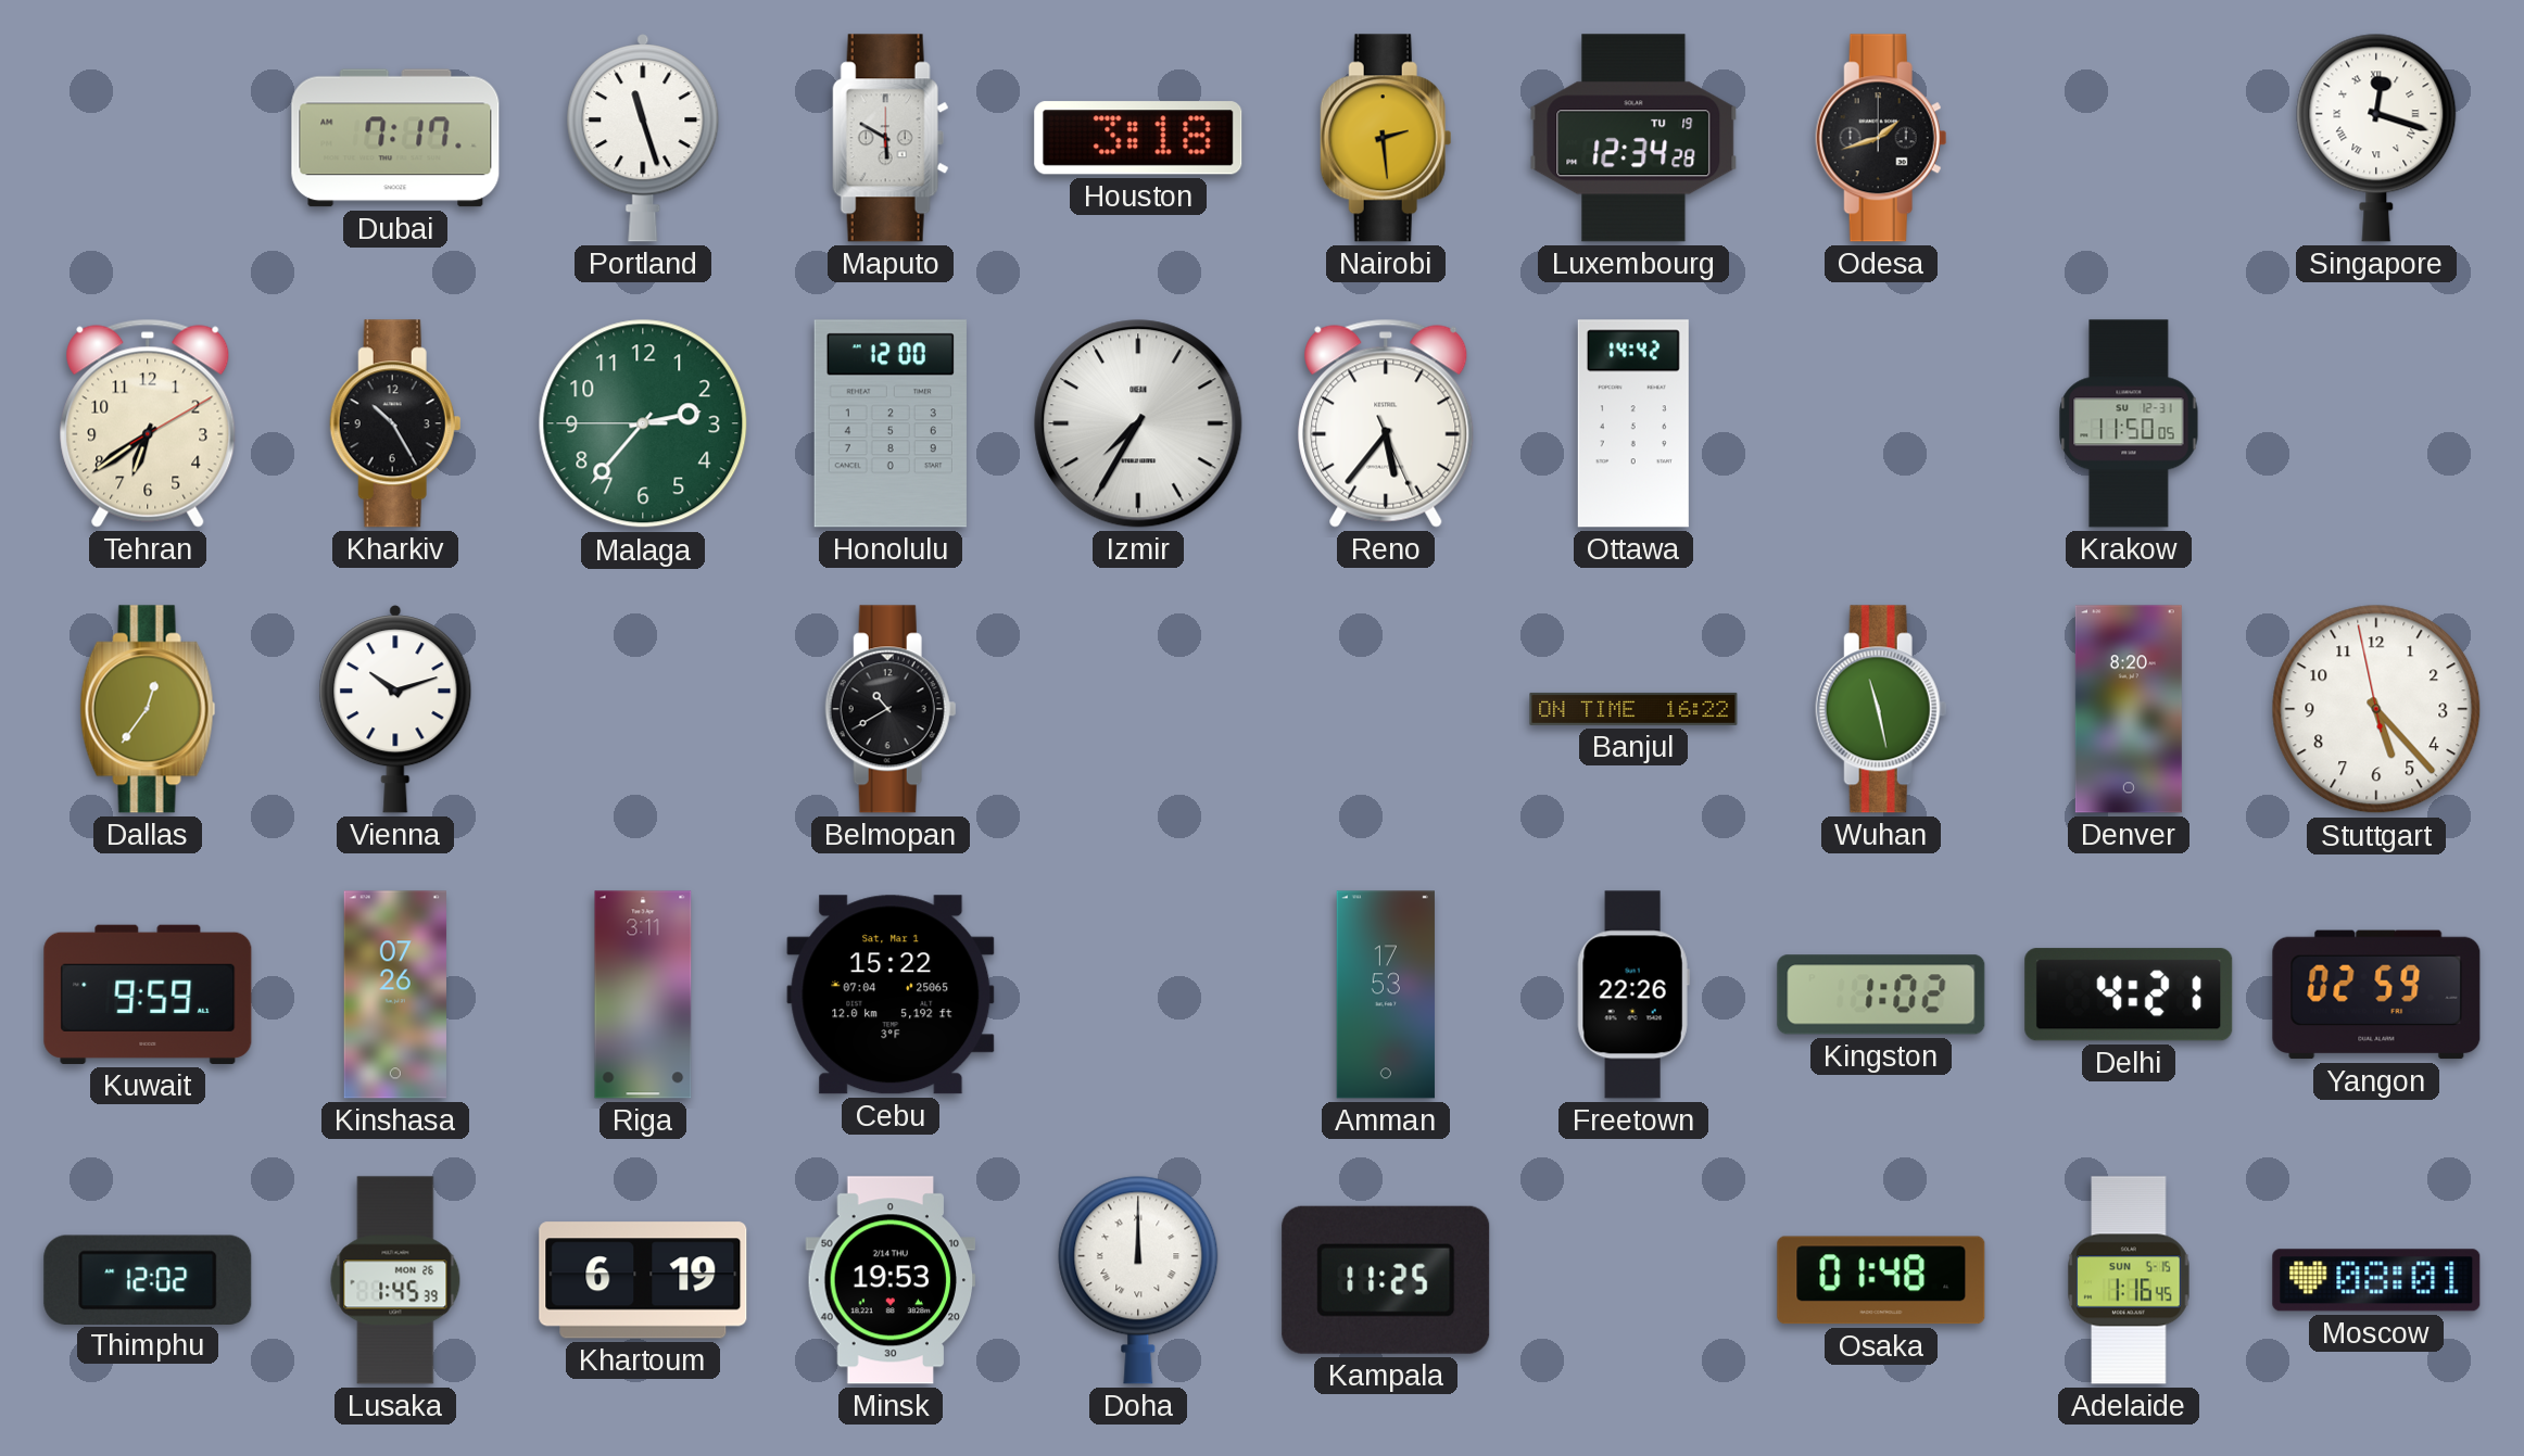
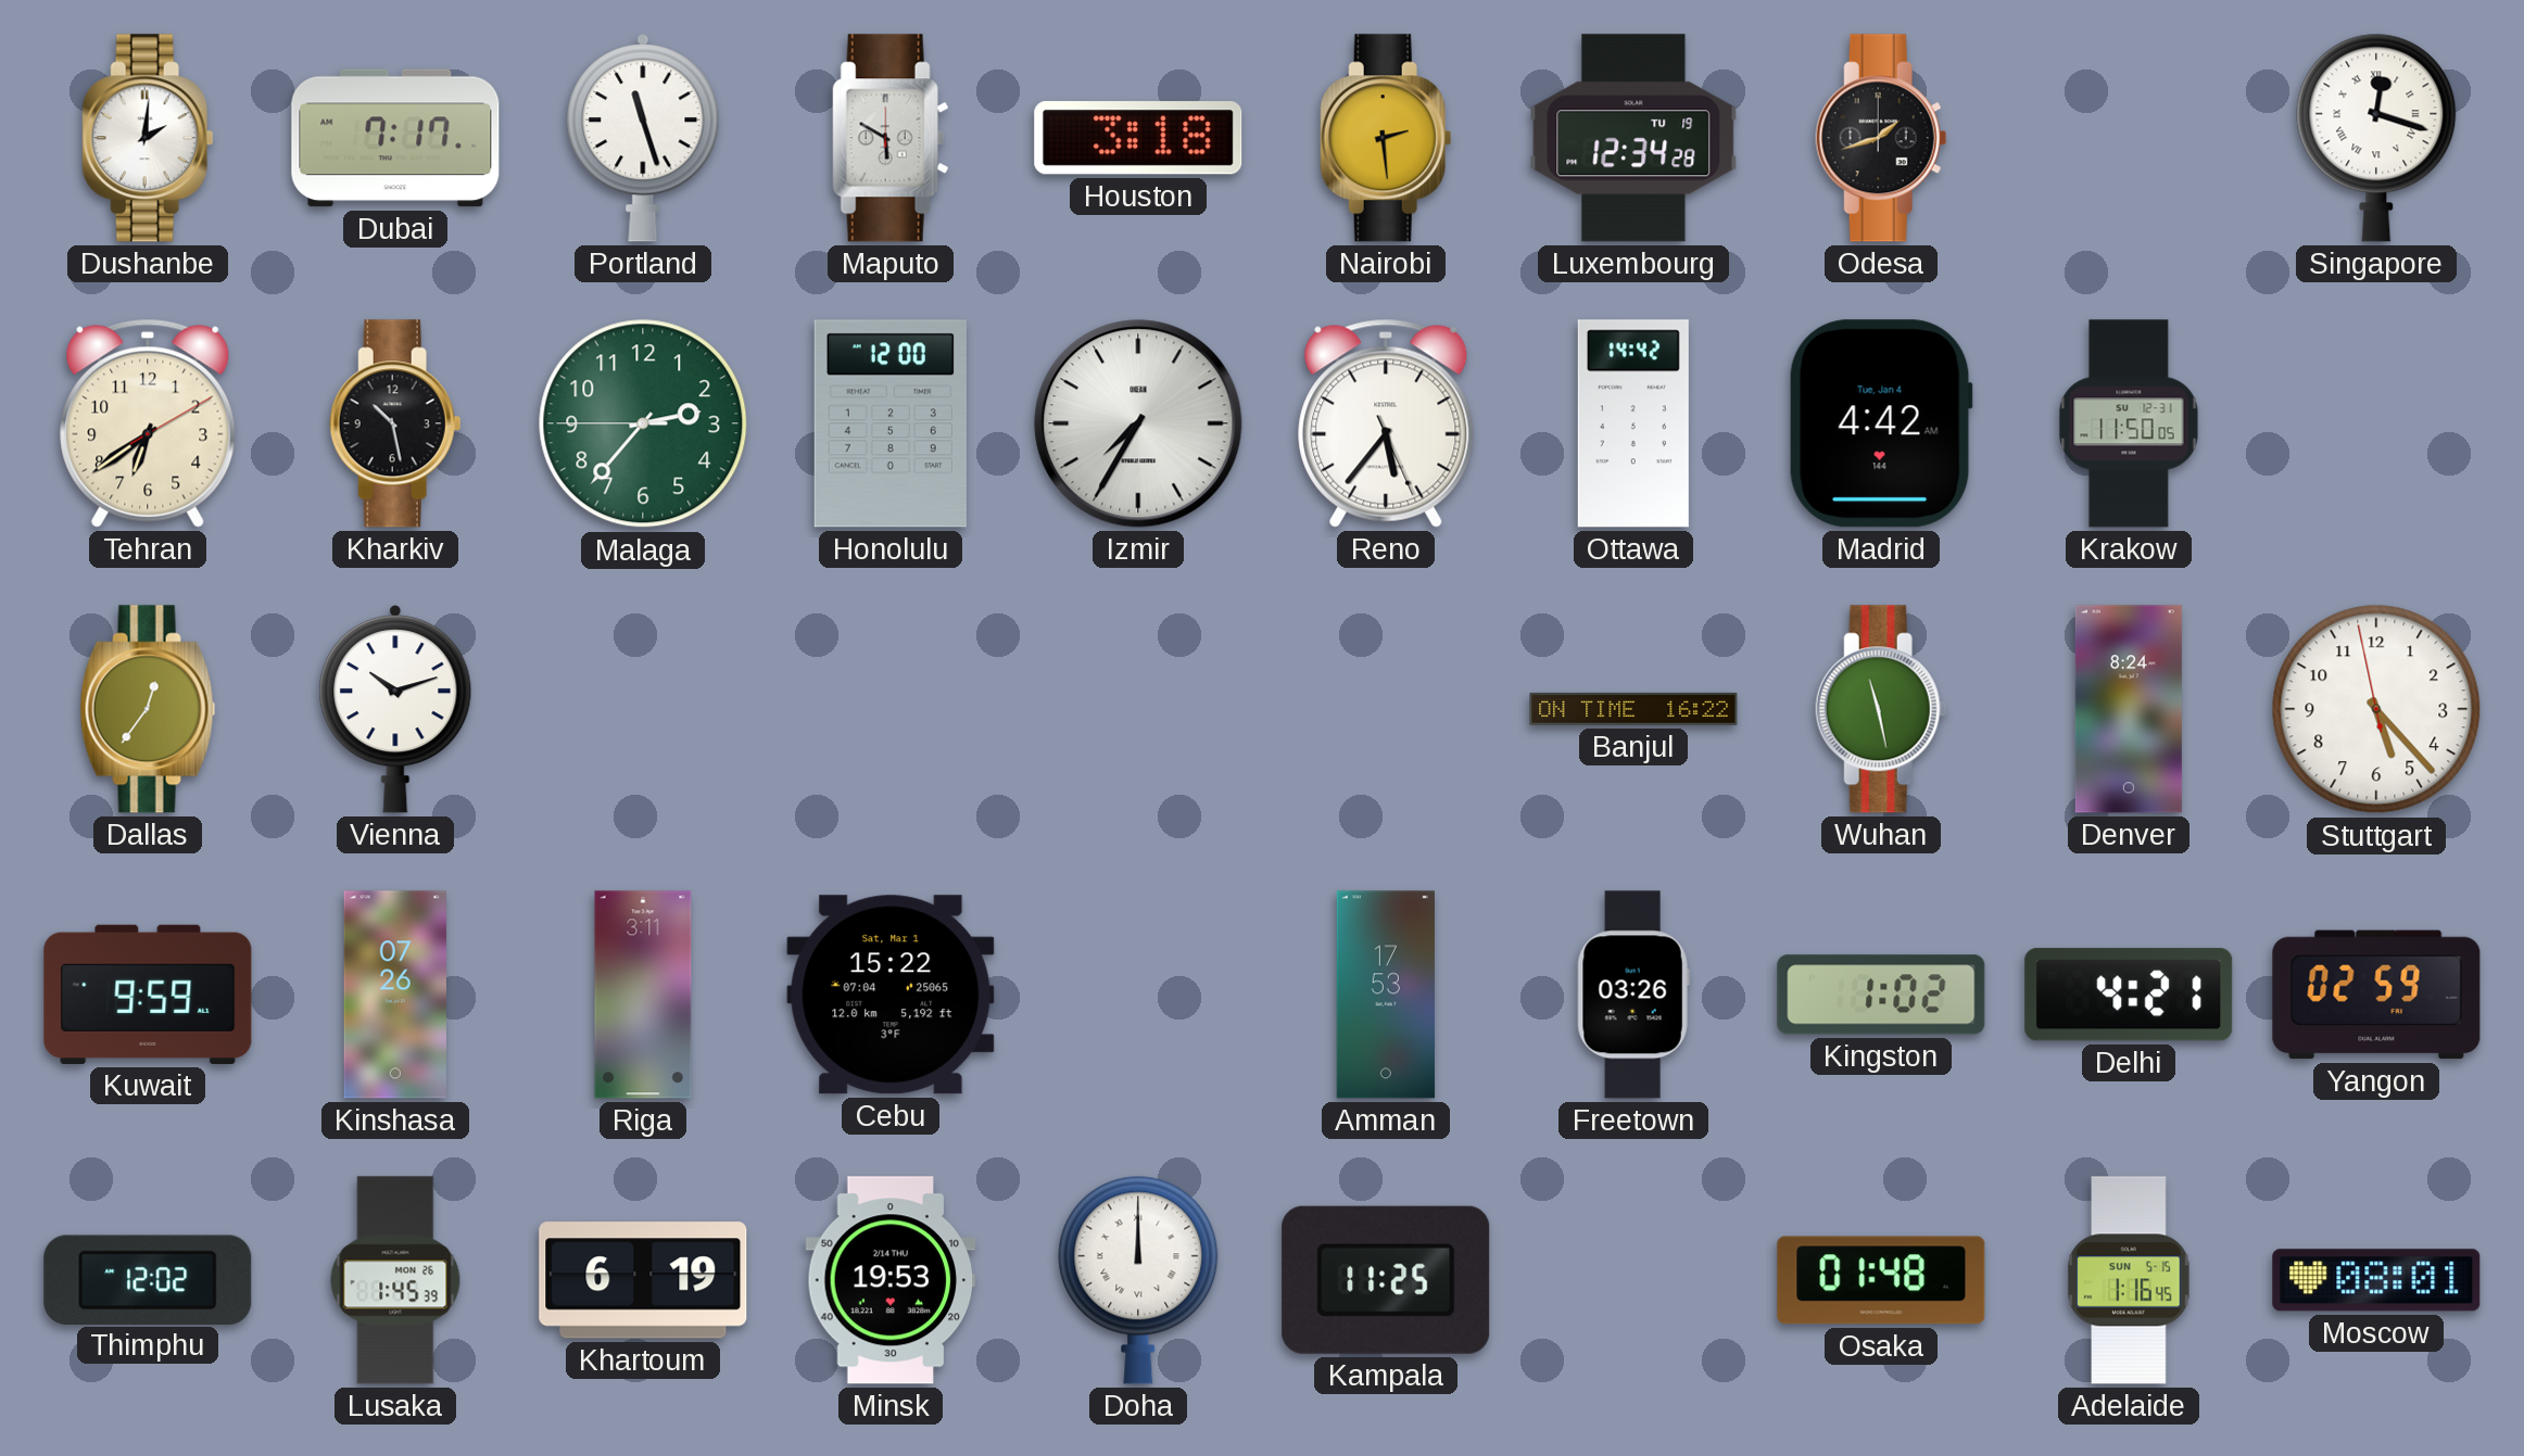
Dushanbe: none -> 2:01 (148, 138)
Kharkiv: 10:25 -> 10:28 (395, 423)
Madrid: none -> 4:42 (1881, 423)
Belmopan: 10:40 -> none (891, 709)
Denver: 8:20 -> 8:24 (2129, 709)
Freetown: 22:26 -> 03:26 (1633, 995)
